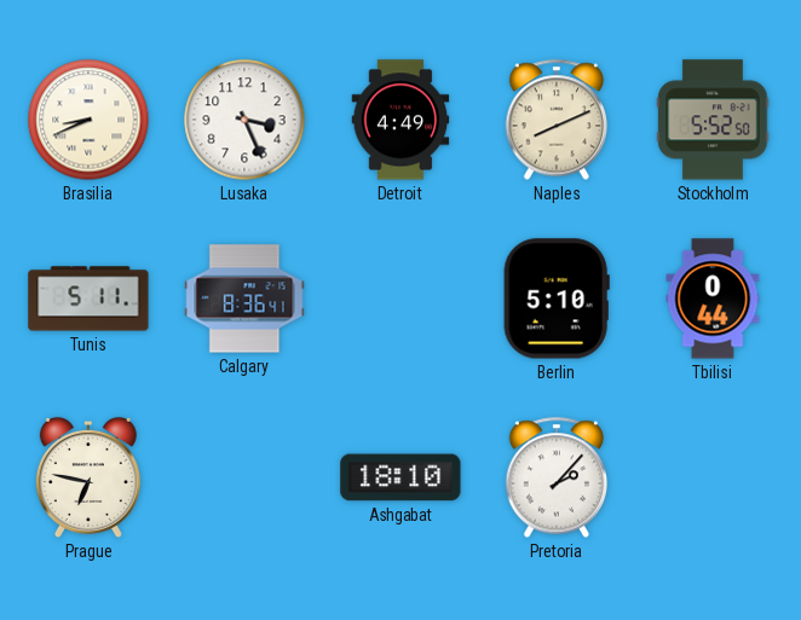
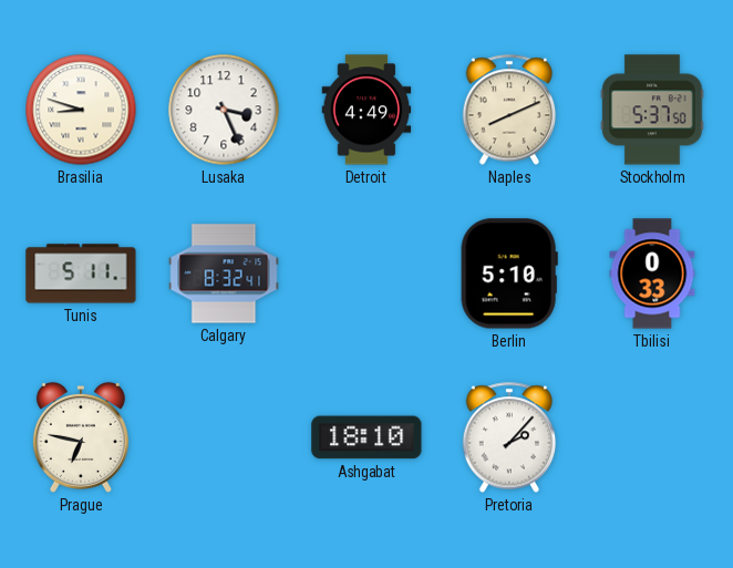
Brasilia: 8:41 -> 8:48 (81, 110)
Stockholm: 5:52 -> 5:37 (652, 110)
Calgary: 8:36 -> 8:32 (224, 273)
Tbilisi: 0:44 -> 0:33 (652, 273)
